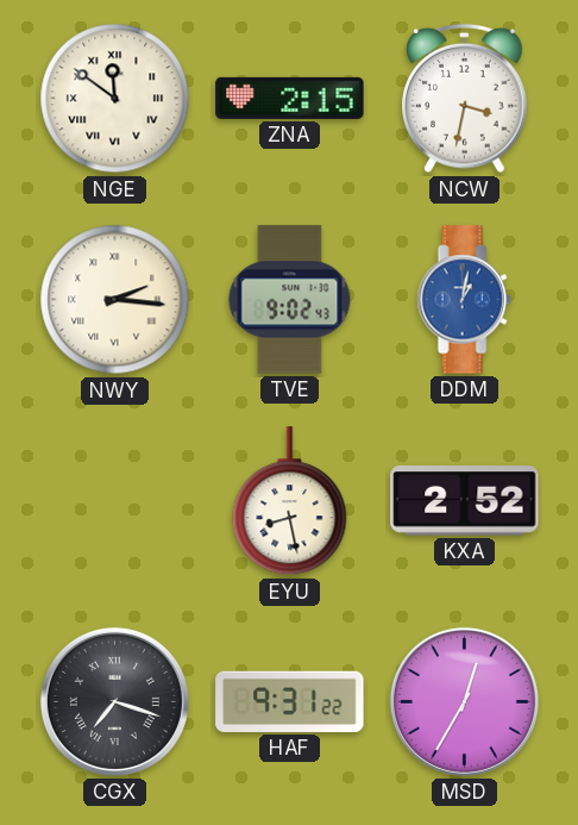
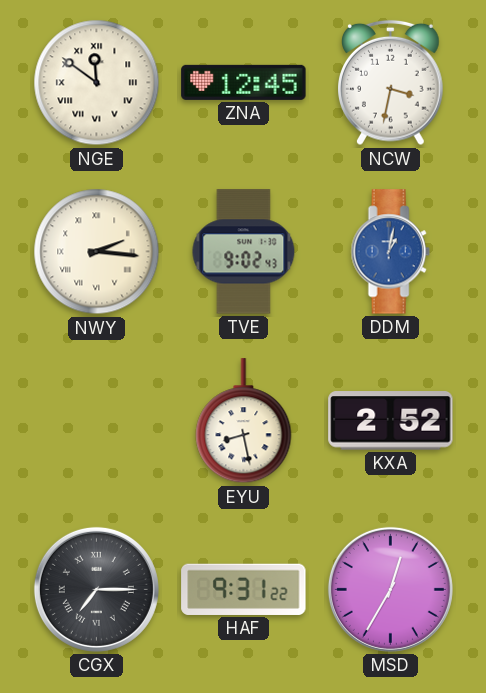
ZNA: 2:15 -> 12:45 (244, 82)
CGX: 7:18 -> 7:15 (96, 589)
